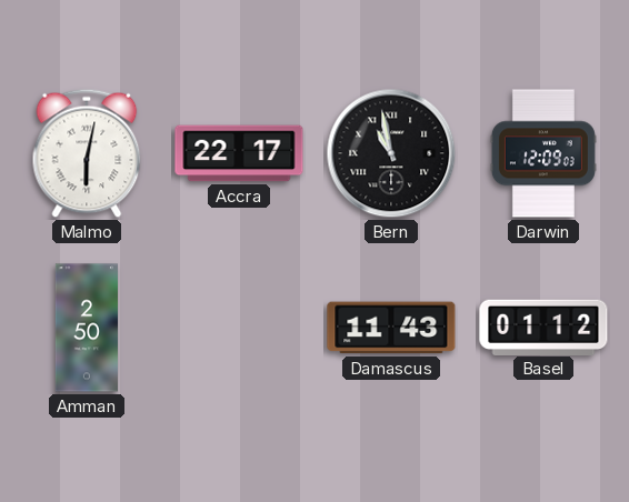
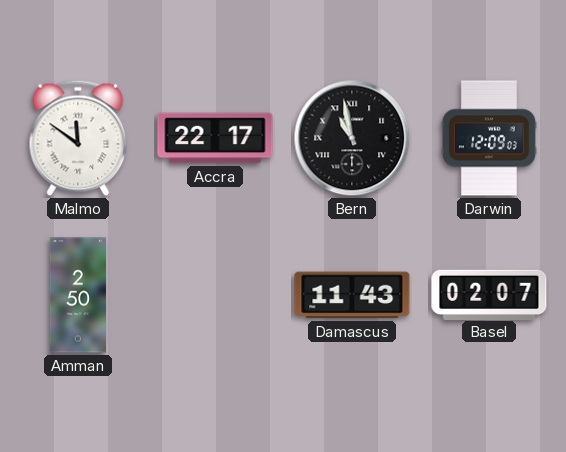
Malmo: 6:02 -> 11:51 (78, 138)
Basel: 01:12 -> 02:07 (489, 294)
